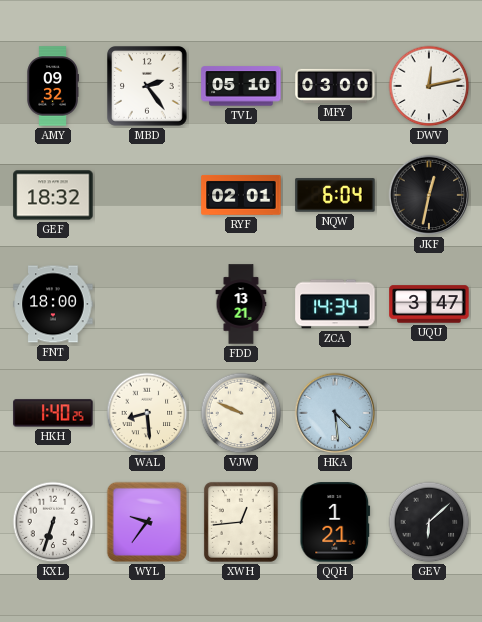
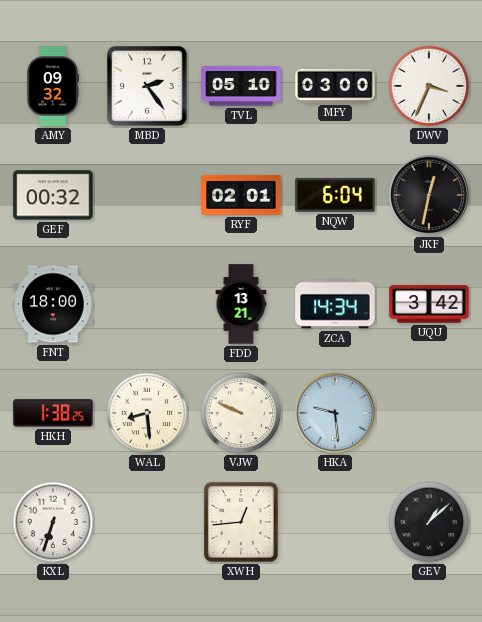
DWV: 12:13 -> 3:34 (429, 86)
GEF: 18:32 -> 00:32 (53, 195)
UQU: 3:47 -> 3:42 (429, 304)
HKH: 1:40 -> 1:38 (53, 413)
HKA: 4:29 -> 9:29 (335, 413)
WYL: 9:36 -> none (147, 522)
QQH: 1:21 -> none (335, 522)
GEV: 6:08 -> 1:08 (429, 522)
